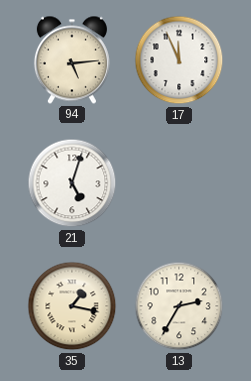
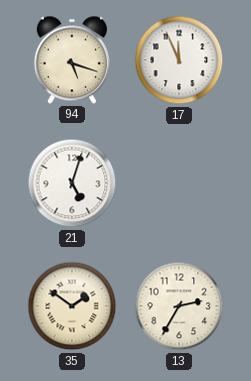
94: 5:14 -> 5:18 (72, 60)
35: 1:17 -> 1:51 (72, 306)
